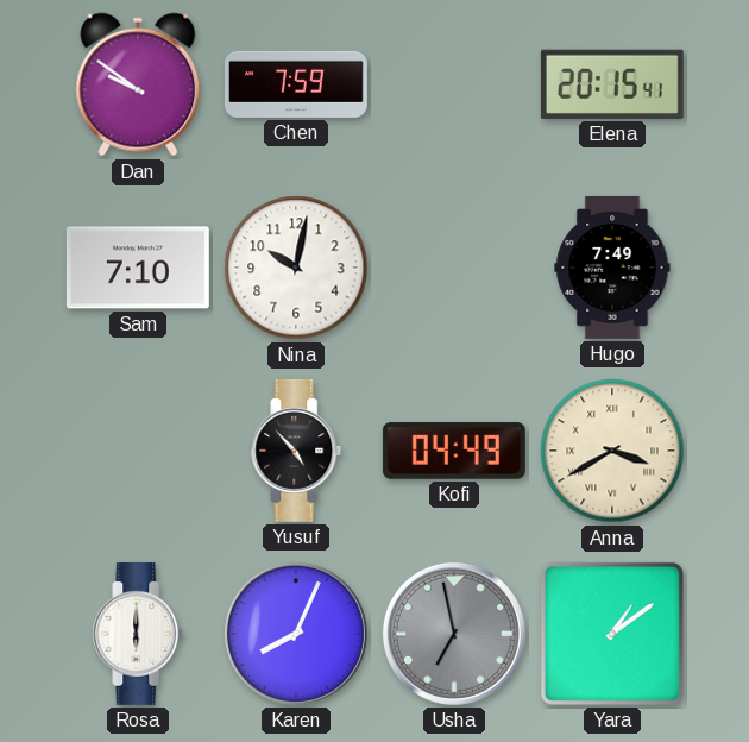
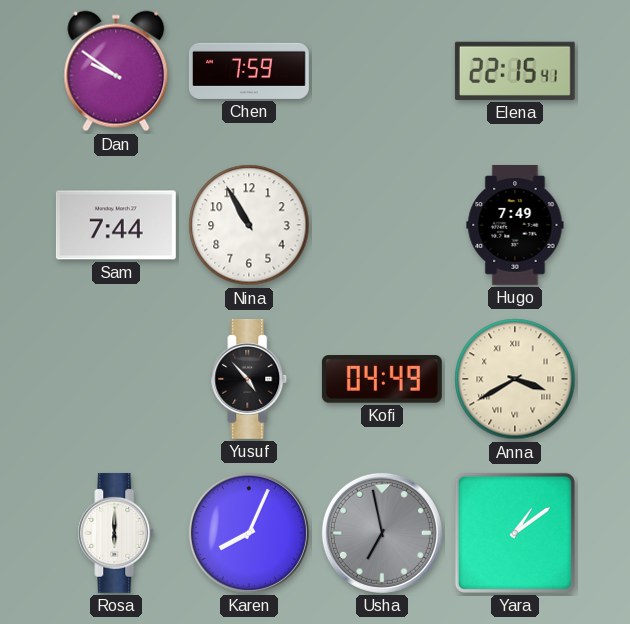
Elena: 20:15 -> 22:15 (515, 71)
Sam: 7:10 -> 7:44 (116, 225)
Nina: 10:02 -> 10:55 (249, 225)
